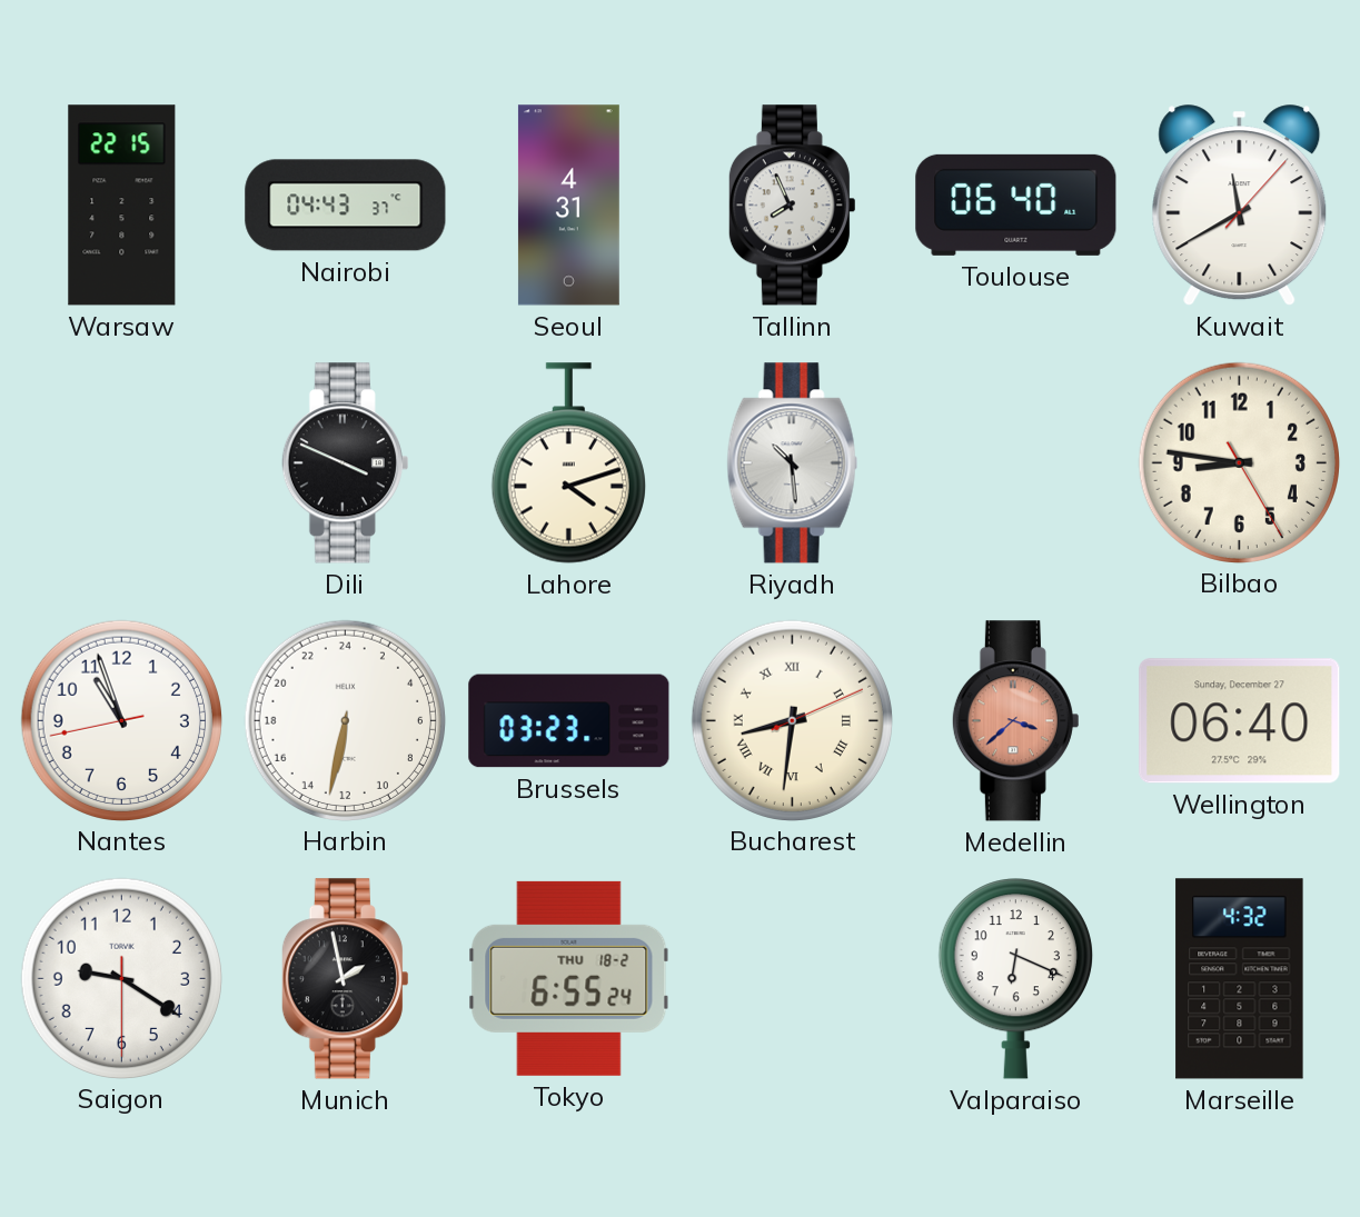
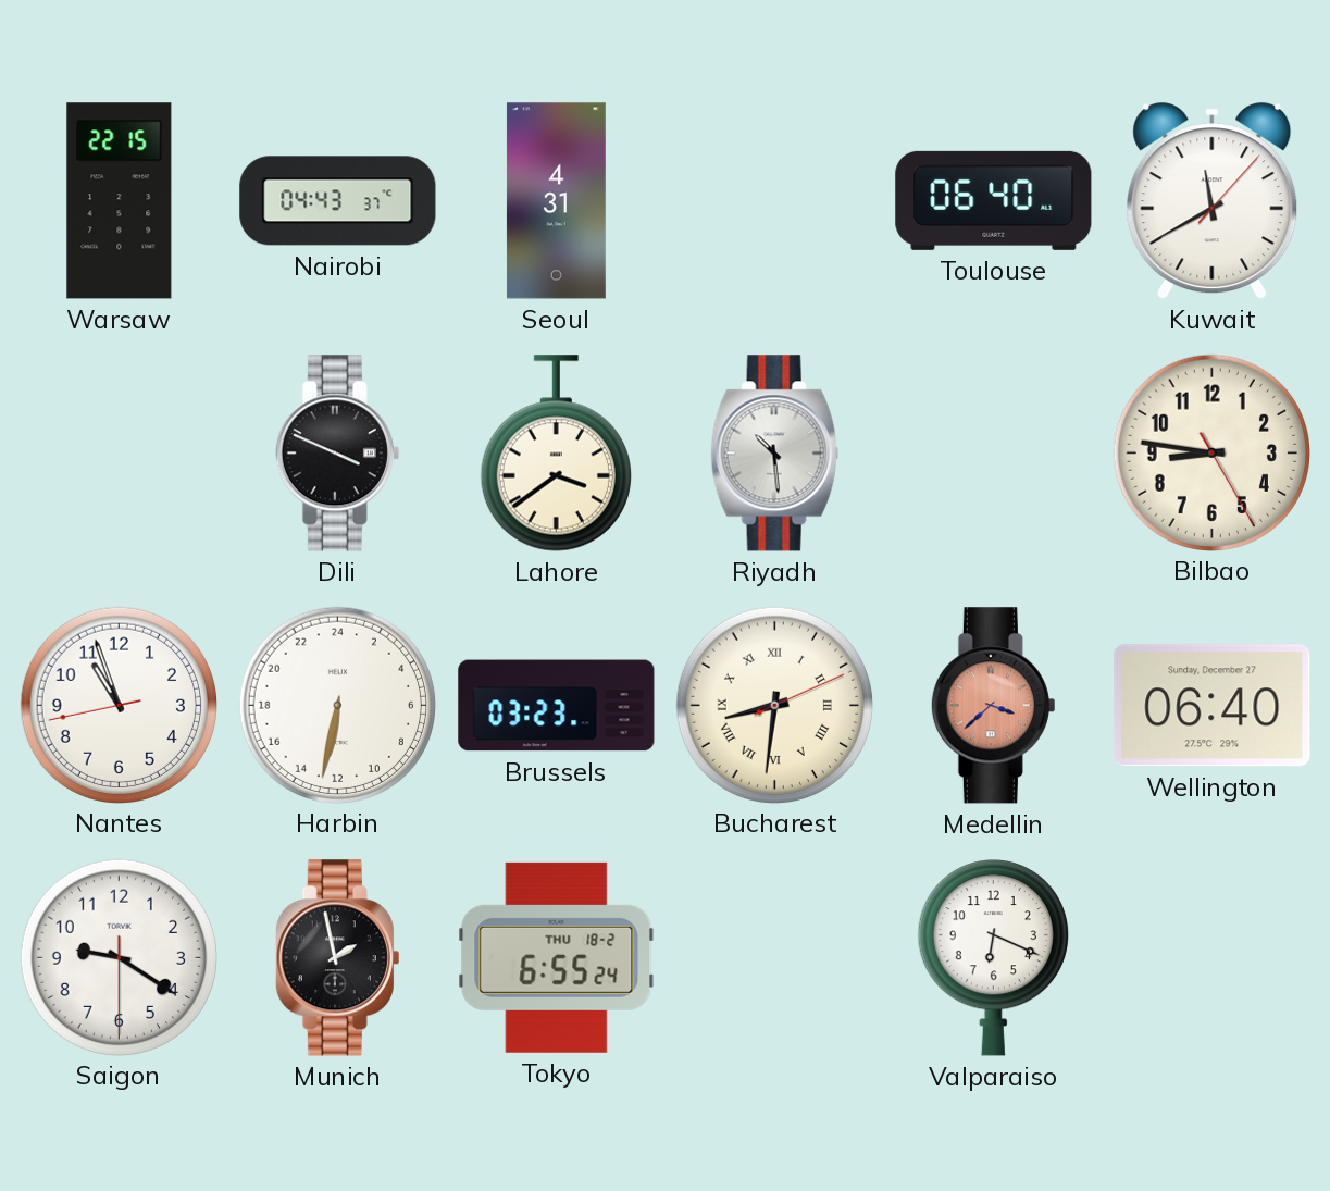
Tallinn: 7:56 -> none (792, 206)
Lahore: 4:12 -> 3:39 (556, 454)
Marseille: 4:32 -> none (1240, 979)
